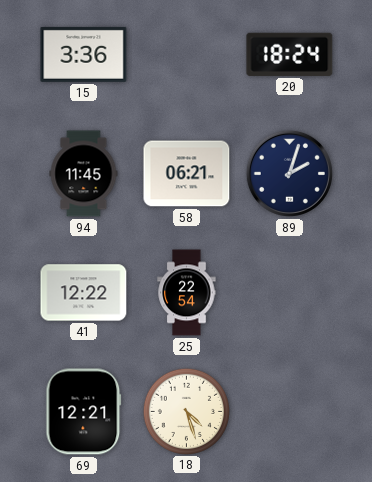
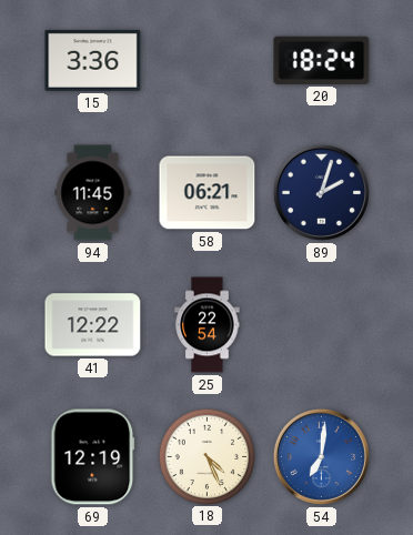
69: 12:21 -> 12:19 (93, 457)
18: 4:27 -> 4:26 (206, 456)
54: none -> 7:01 (321, 456)
